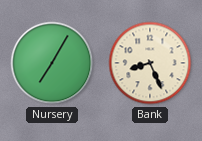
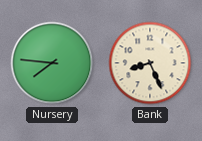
Nursery: 7:05 -> 7:46 (52, 63)
